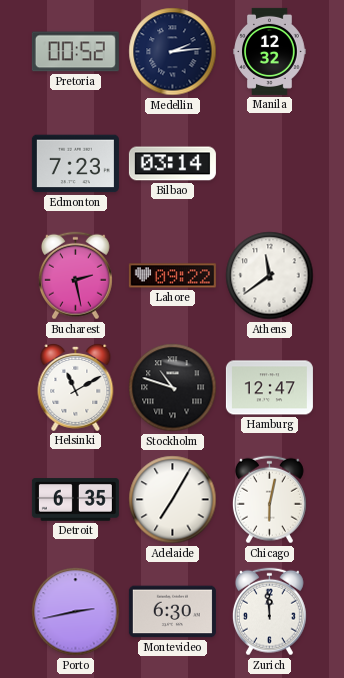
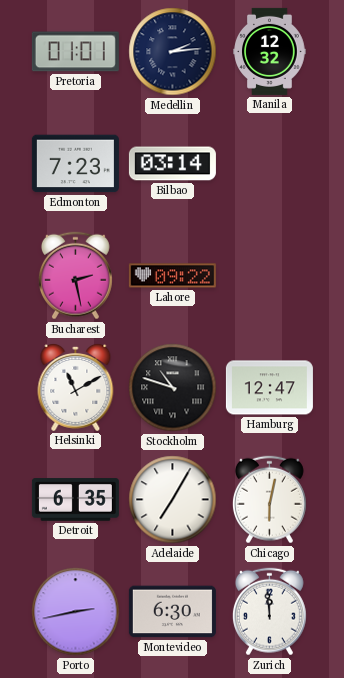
Pretoria: 00:52 -> 01:01 (75, 52)
Athens: 11:39 -> none (270, 276)
